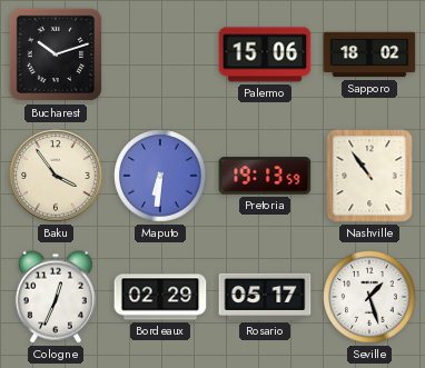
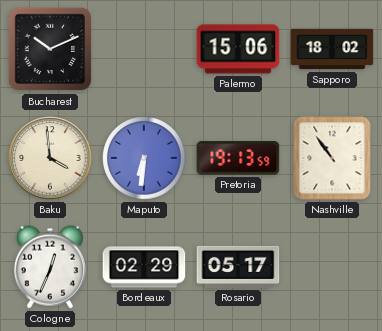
Bucharest: 10:12 -> 10:11 (50, 49)
Baku: 3:54 -> 3:59 (50, 158)
Seville: 1:27 -> none (369, 297)
